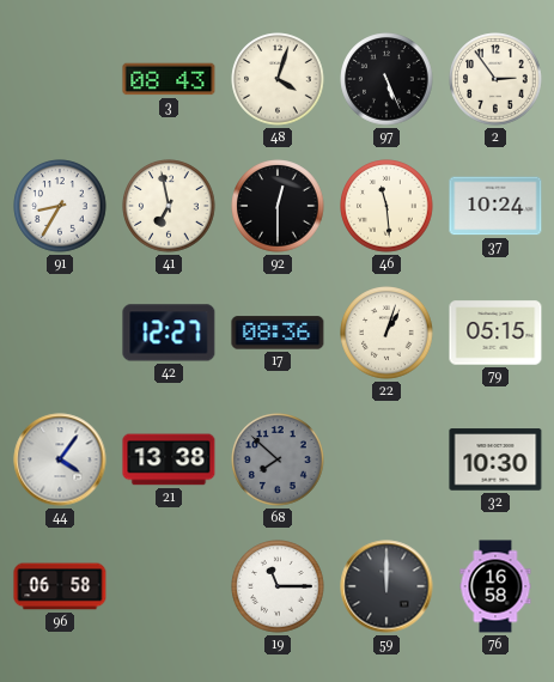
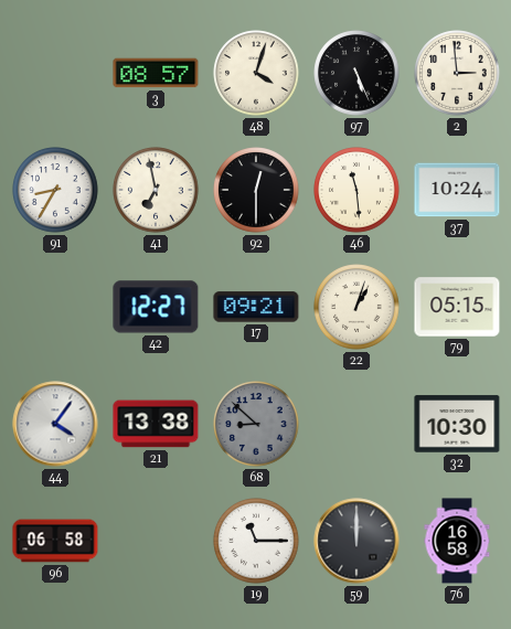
3: 08:43 -> 08:57 (156, 73)
2: 2:54 -> 2:59 (457, 73)
17: 08:36 -> 09:21 (256, 307)
68: 7:52 -> 8:52 (256, 424)
